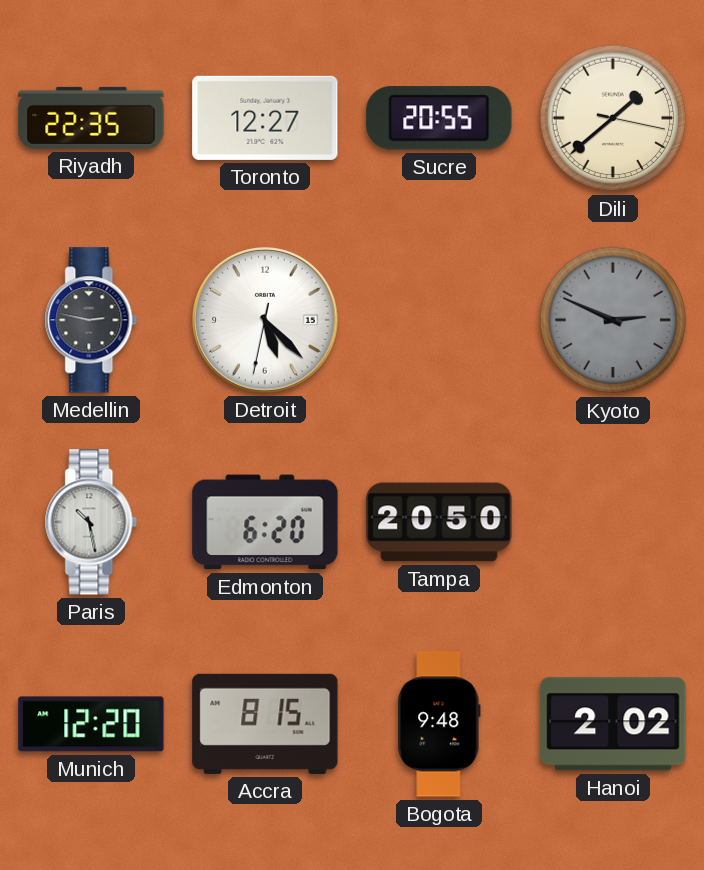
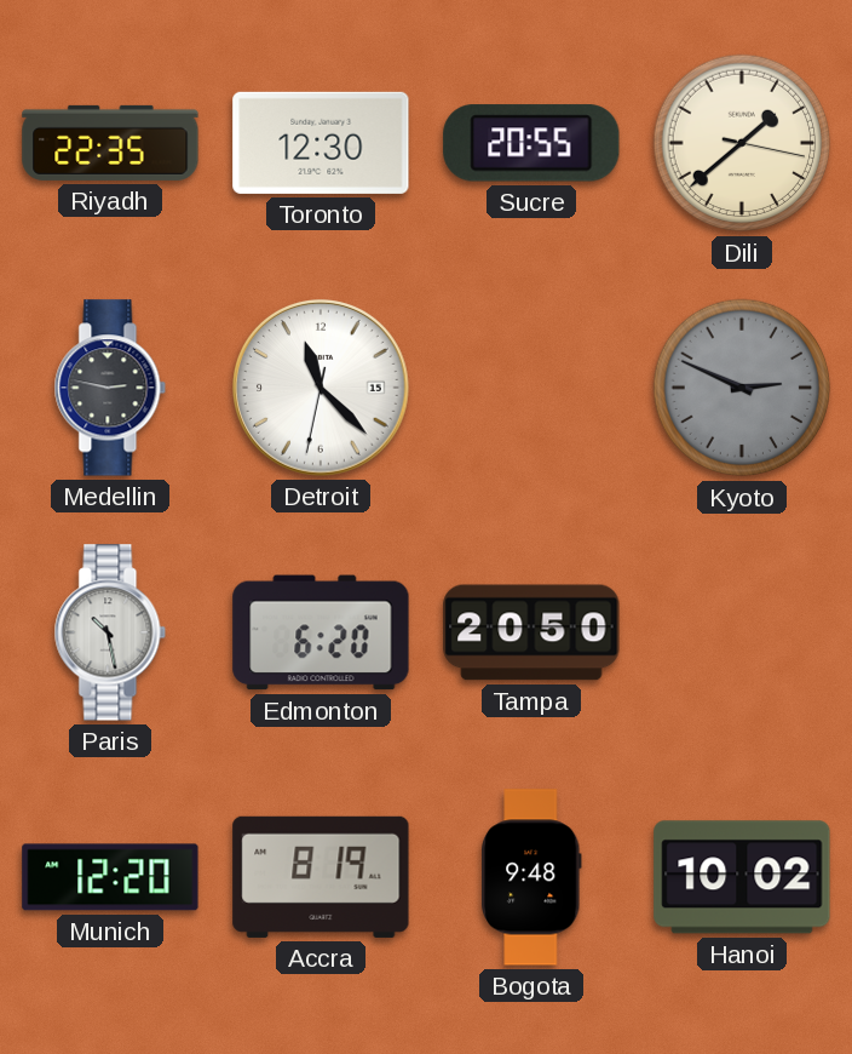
Toronto: 12:27 -> 12:30 (321, 143)
Detroit: 5:22 -> 11:22 (322, 389)
Accra: 8:15 -> 8:19 (321, 877)
Hanoi: 2:02 -> 10:02 (742, 877)
